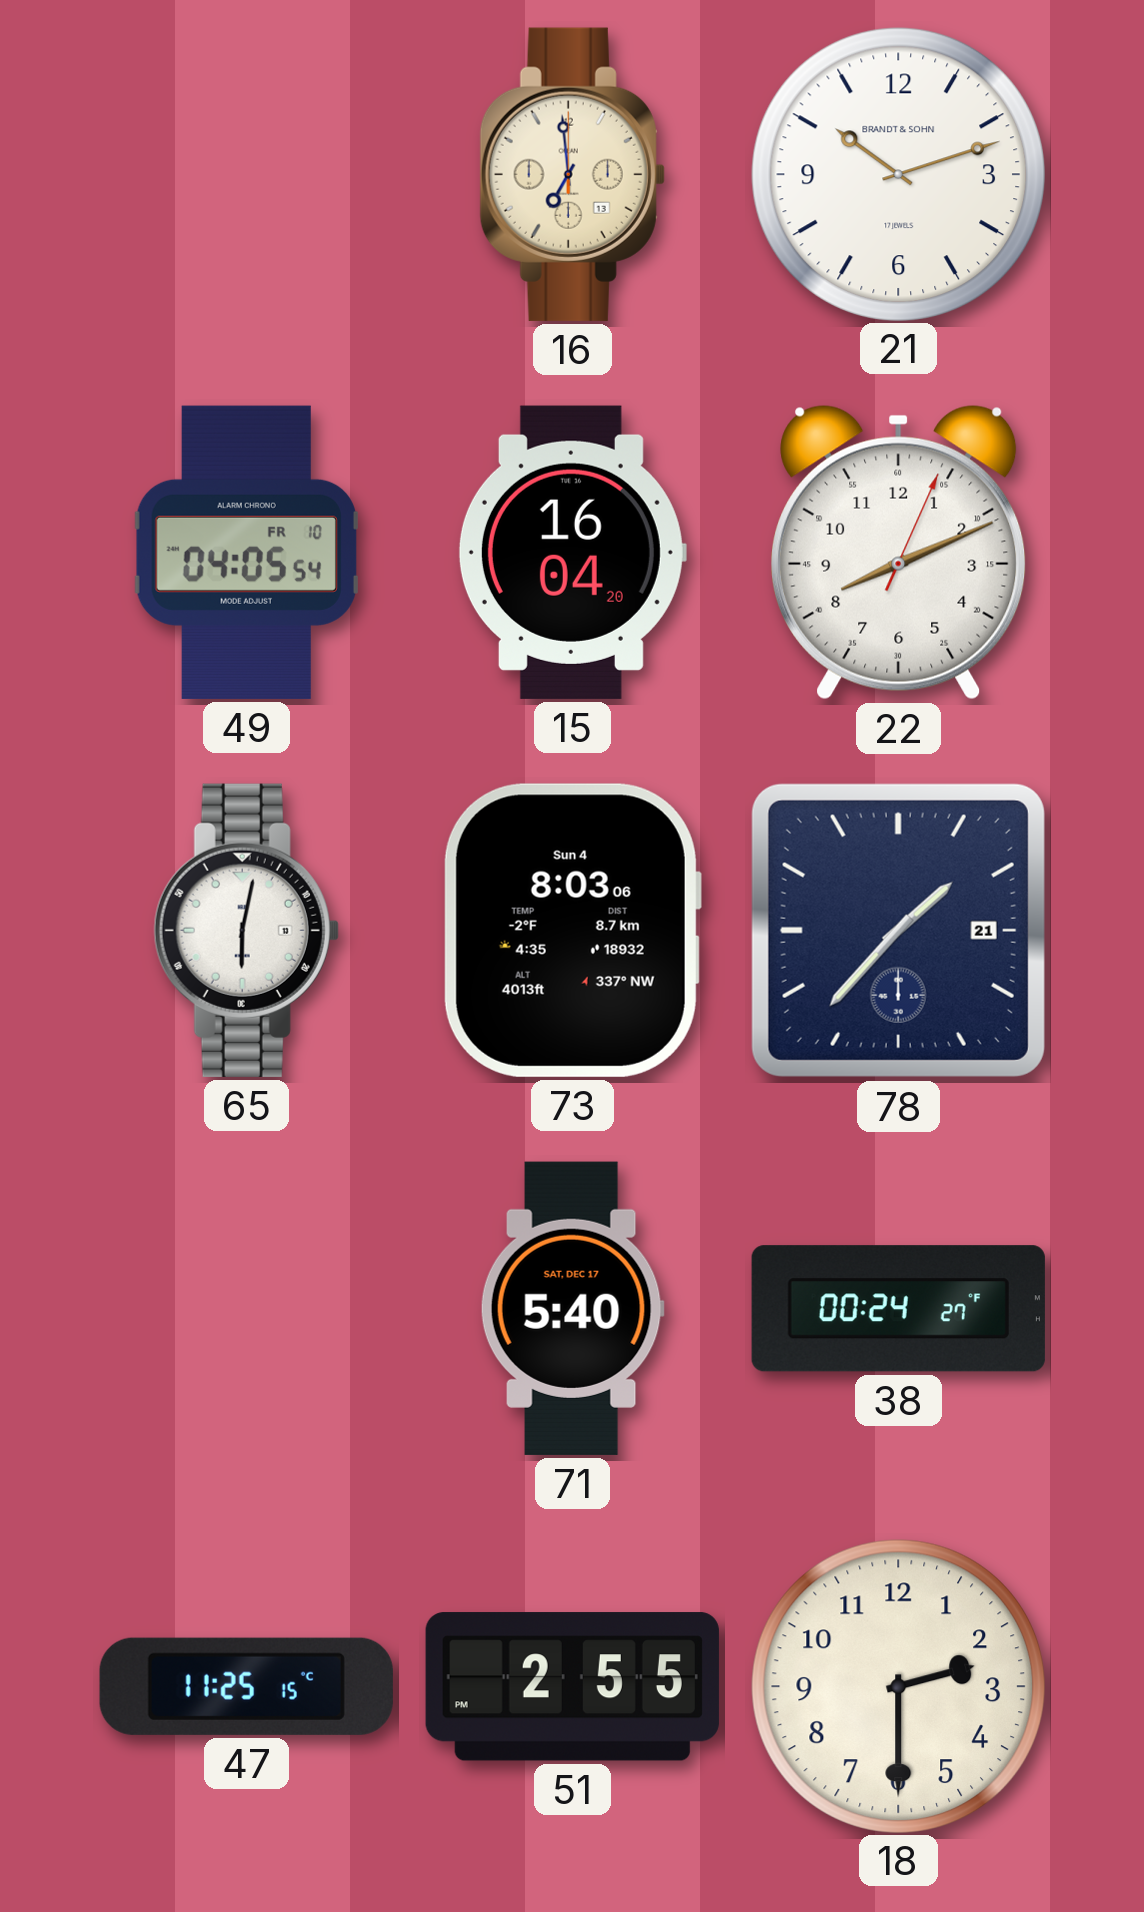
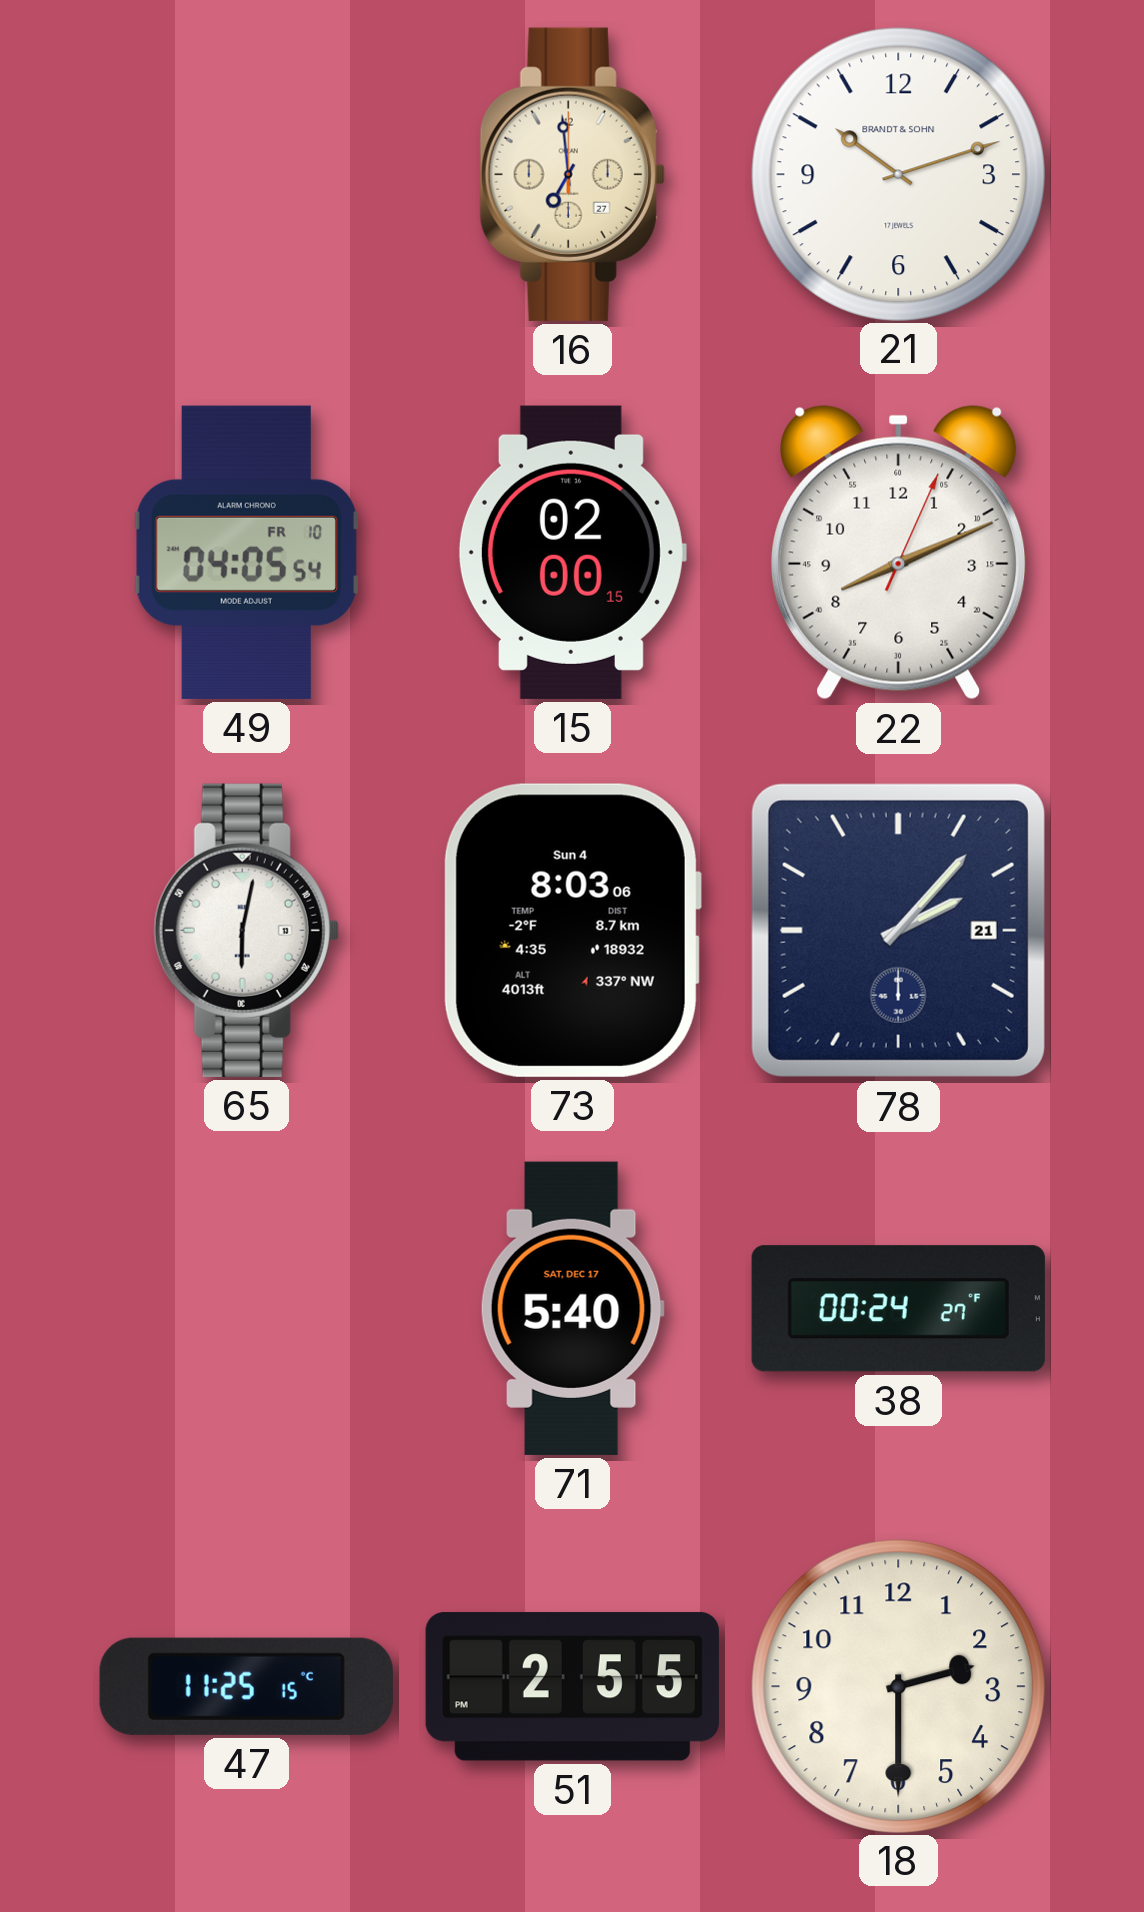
16 date: 13 -> 27 (572, 174)
15: 16:04 -> 02:00 (572, 552)
78: 1:37 -> 2:07 (898, 930)
